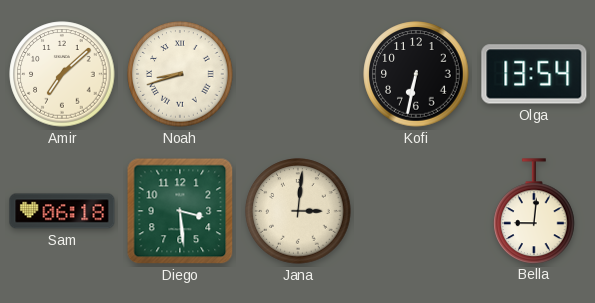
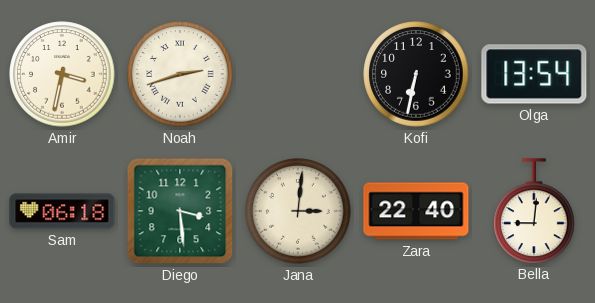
Amir: 7:08 -> 3:32 (62, 74)
Noah: 8:42 -> 2:42 (180, 74)
Zara: none -> 22:40 (416, 211)
